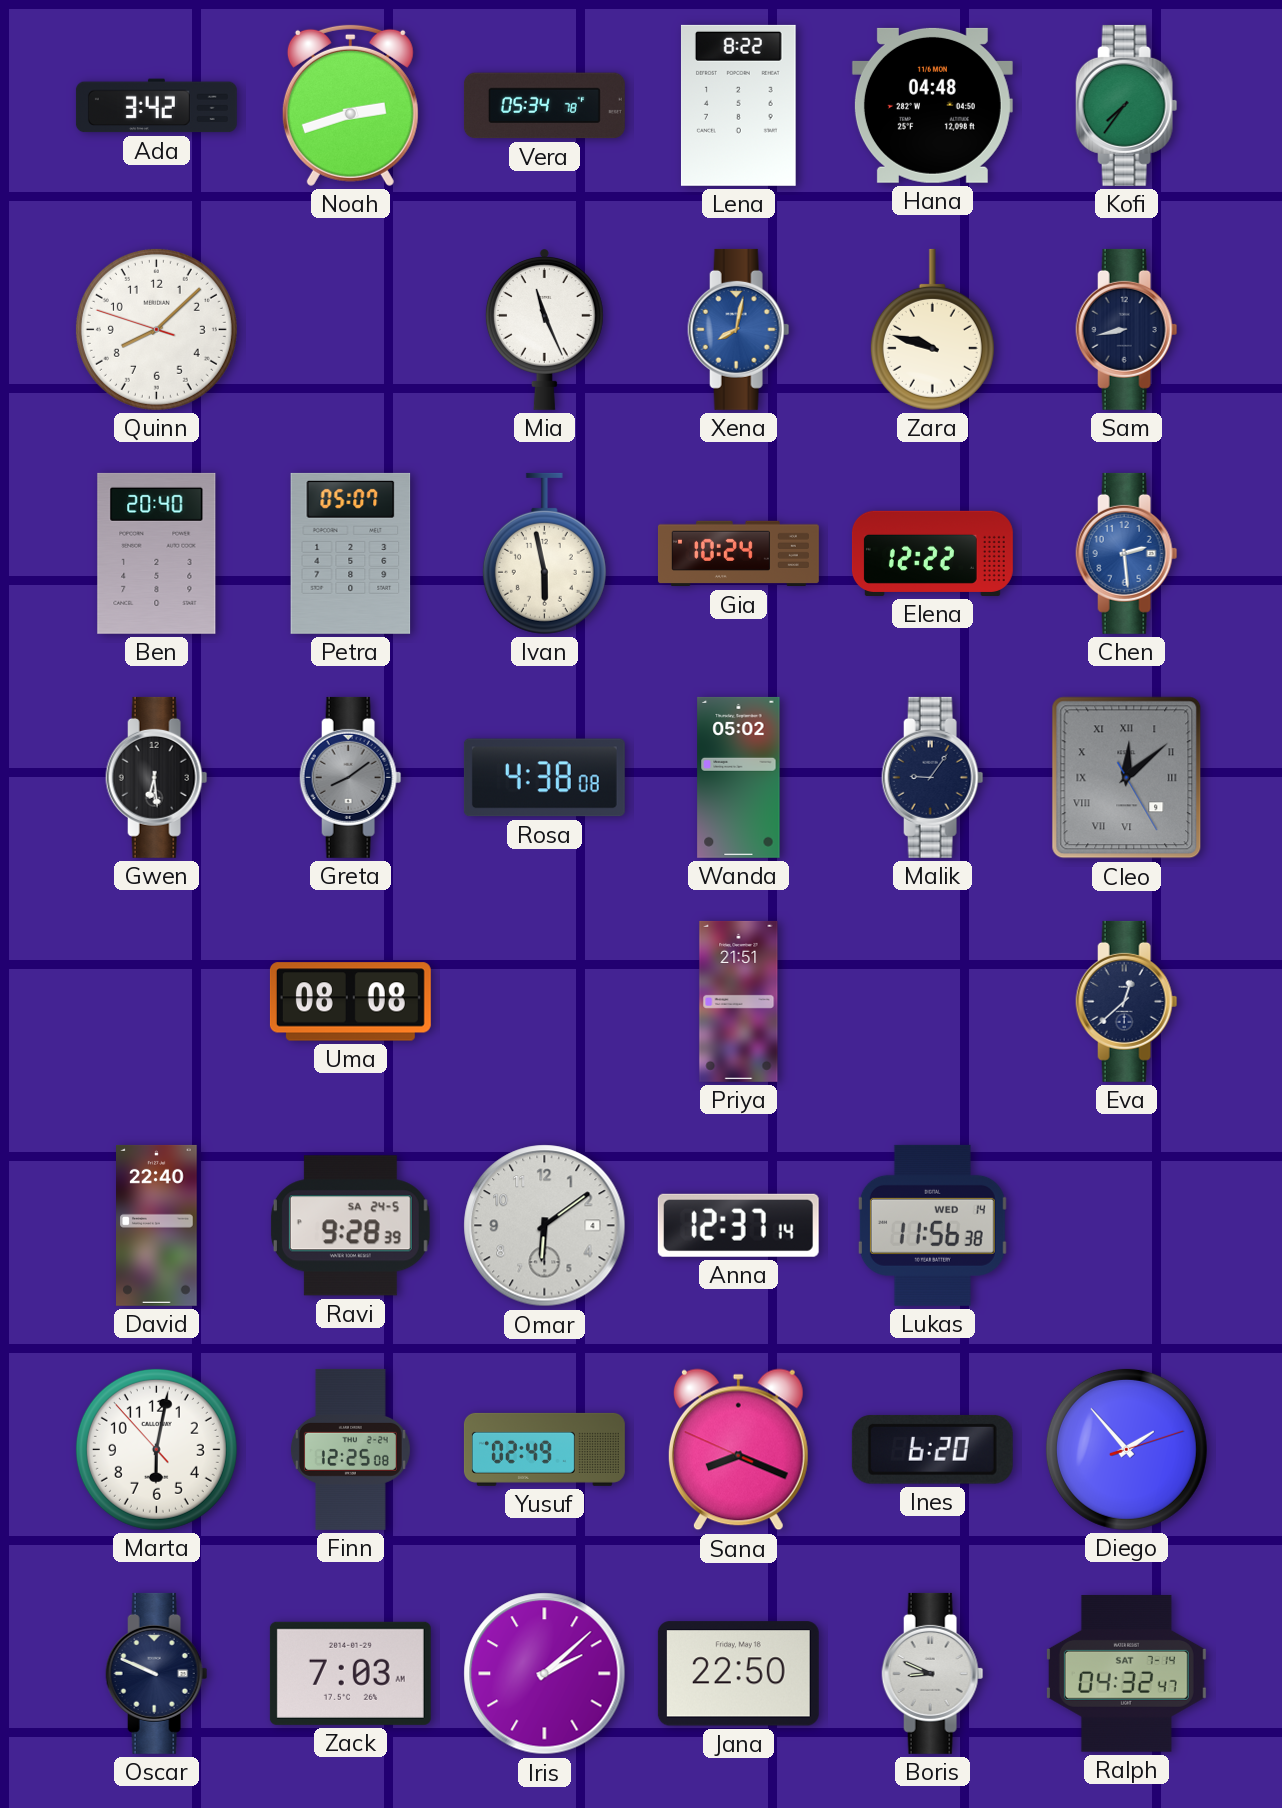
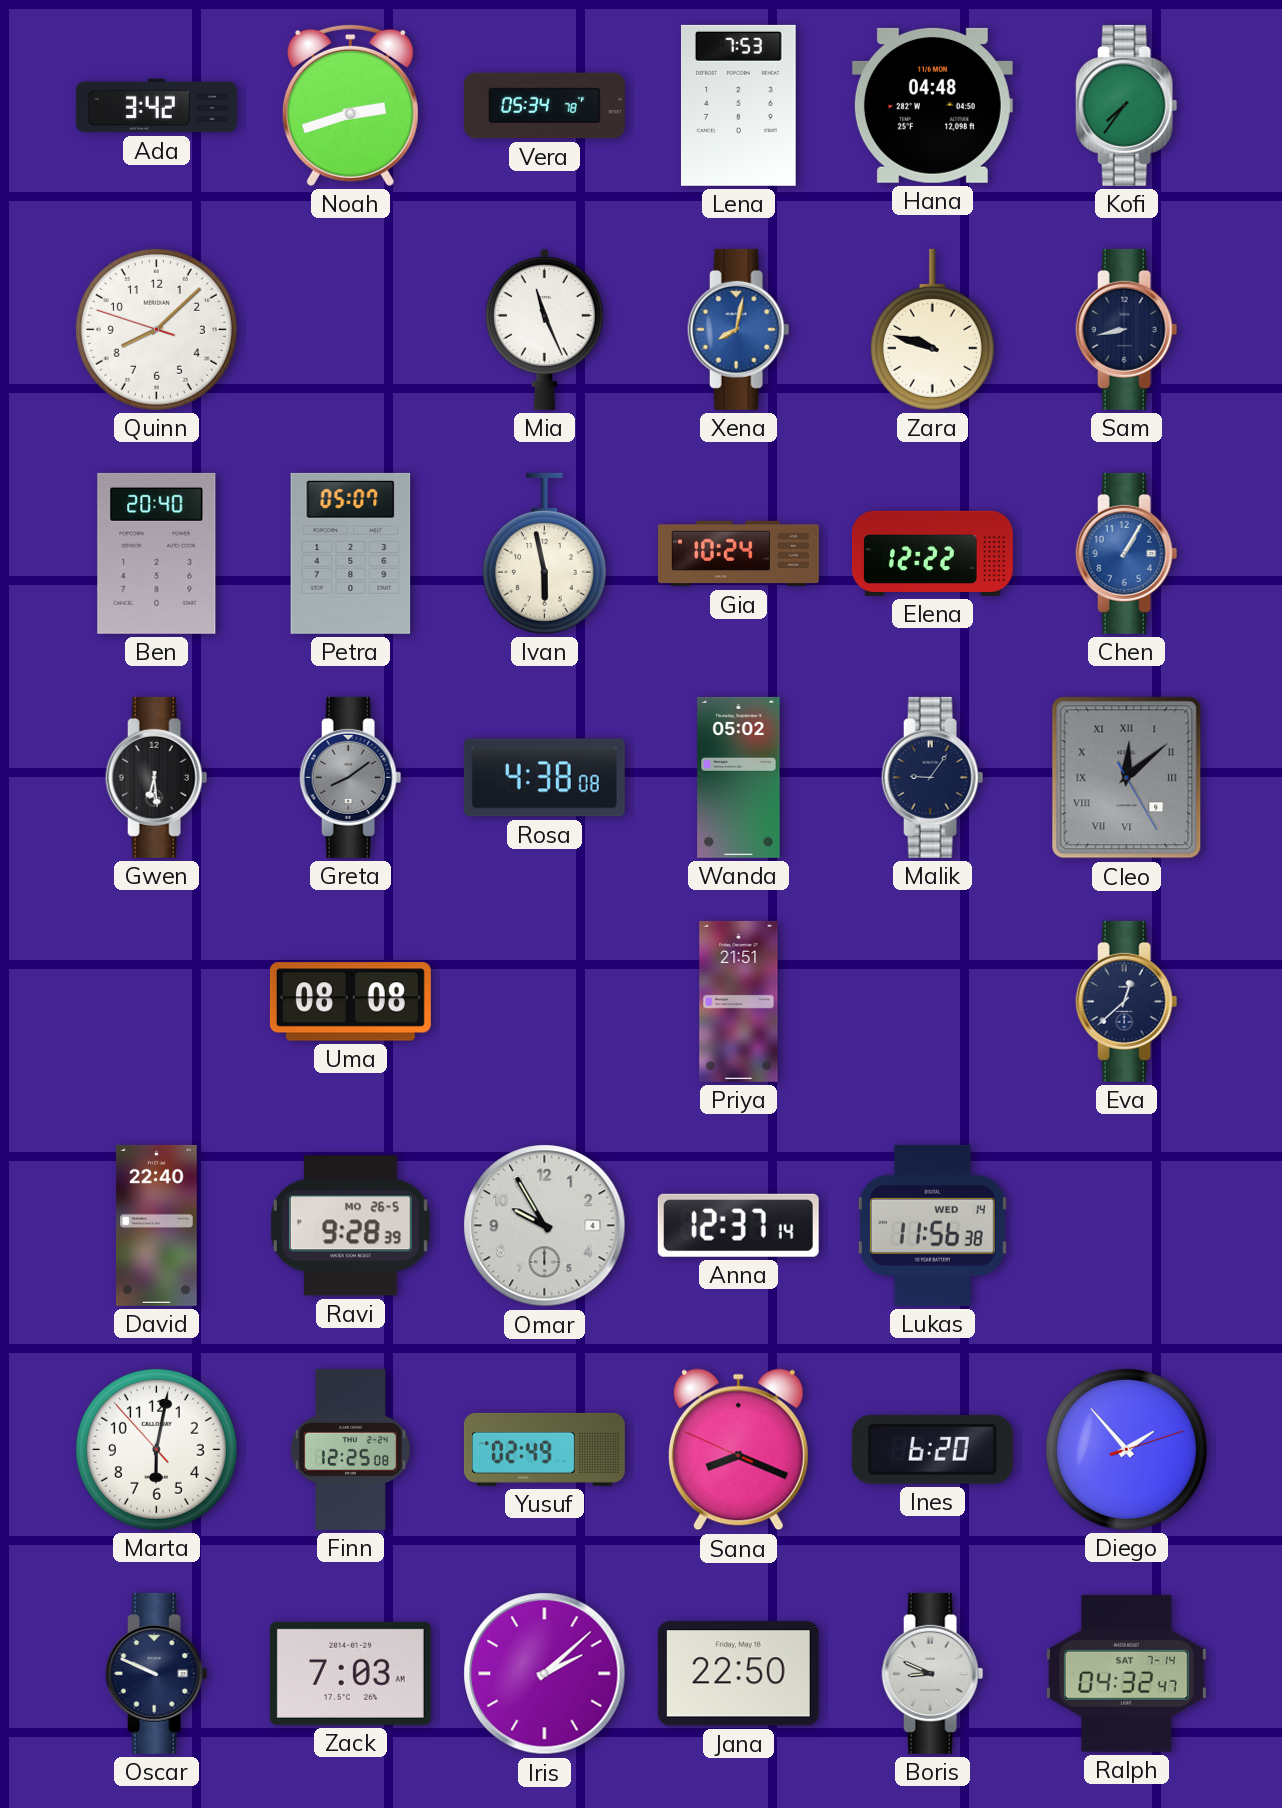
Lena: 8:22 -> 7:53 (738, 105)
Chen: 2:29 -> 1:05 (1127, 553)
Ravi date: SA 24-5 -> MO 26-5 (350, 1226)
Omar: 6:09 -> 9:55 (545, 1226)
